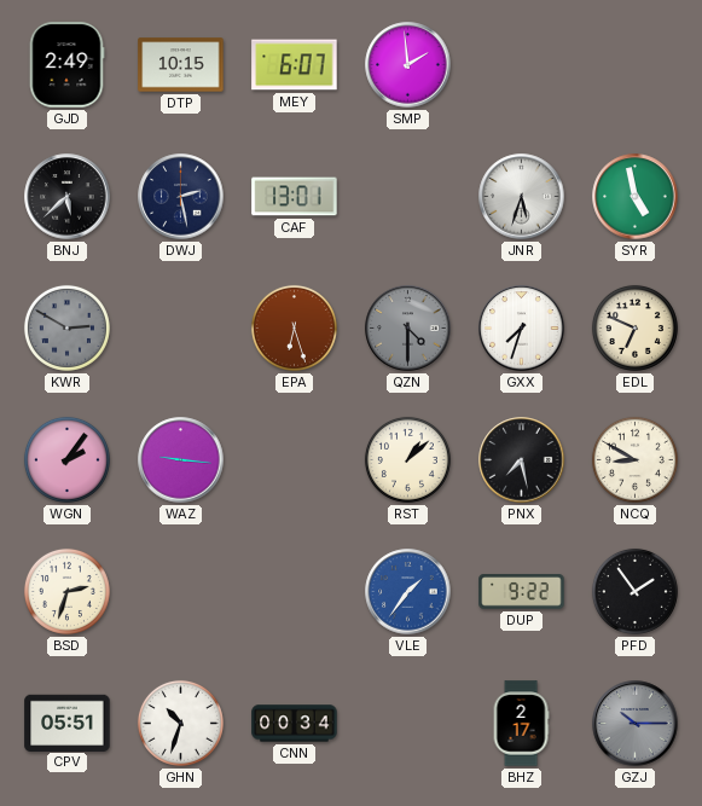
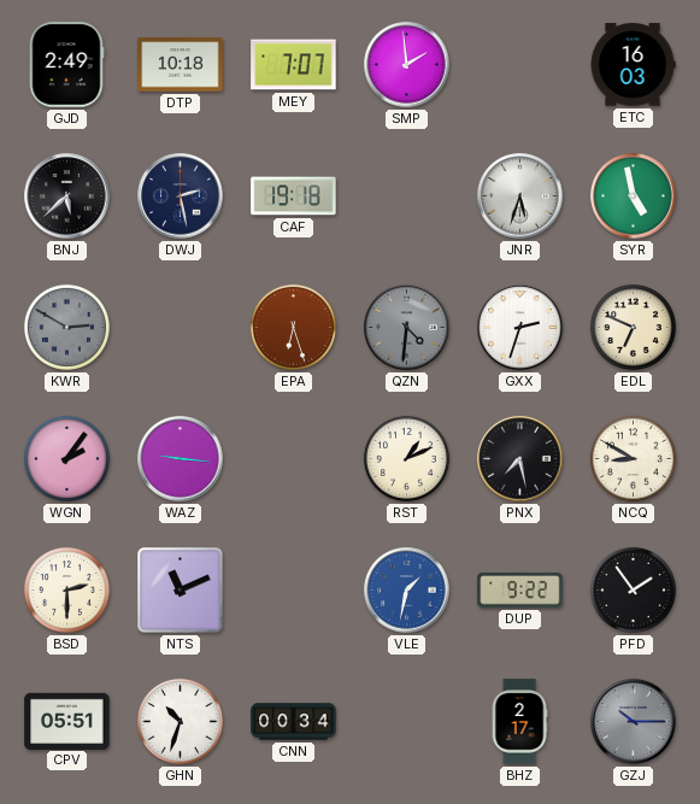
DTP: 10:15 -> 10:18 (181, 65)
MEY: 6:07 -> 7:07 (294, 65)
ETC: none -> 16:03 (633, 65)
CAF: 13:01 -> 19:18 (294, 196)
QZN: 4:30 -> 4:31 (407, 328)
GXX: 7:33 -> 2:33 (520, 328)
RST: 1:08 -> 1:11 (406, 458)
BSD: 2:33 -> 2:30 (66, 589)
NTS: none -> 11:11 (181, 591)
VLE: 1:36 -> 1:32 (407, 591)
